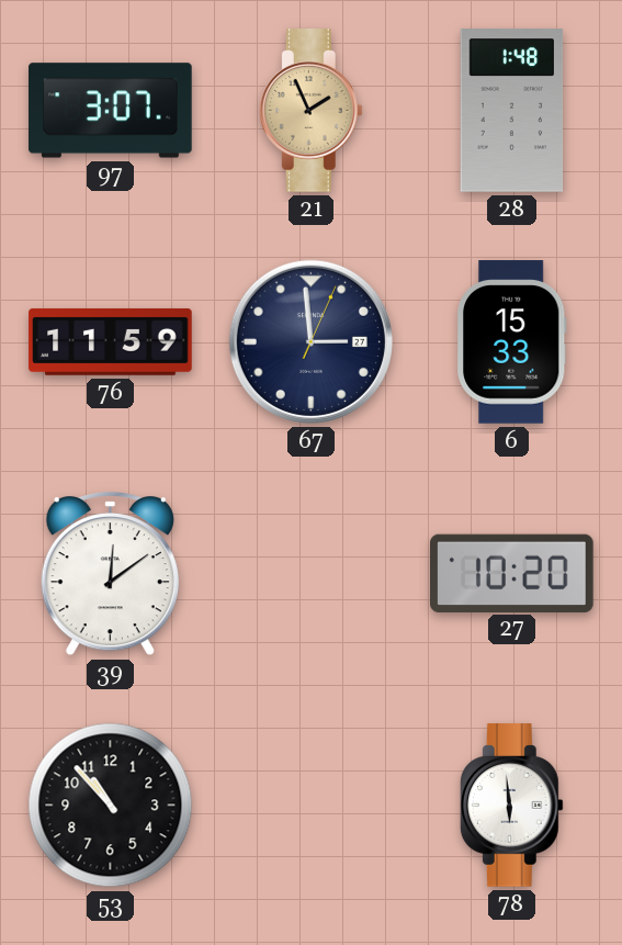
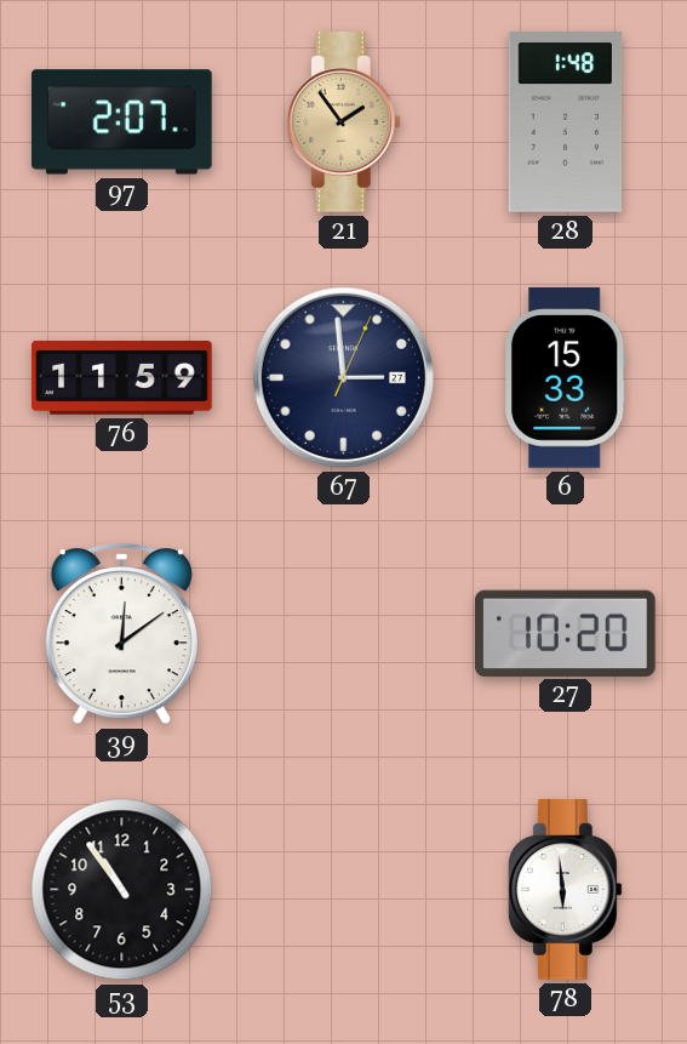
97: 3:07 -> 2:07 (122, 122)
21: 1:56 -> 1:54 (343, 122)
53: 10:53 -> 10:54 (122, 890)
